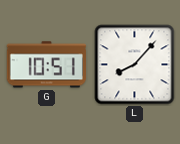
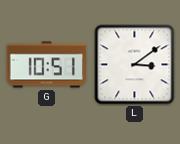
L: 8:07 -> 3:09 (135, 65)
